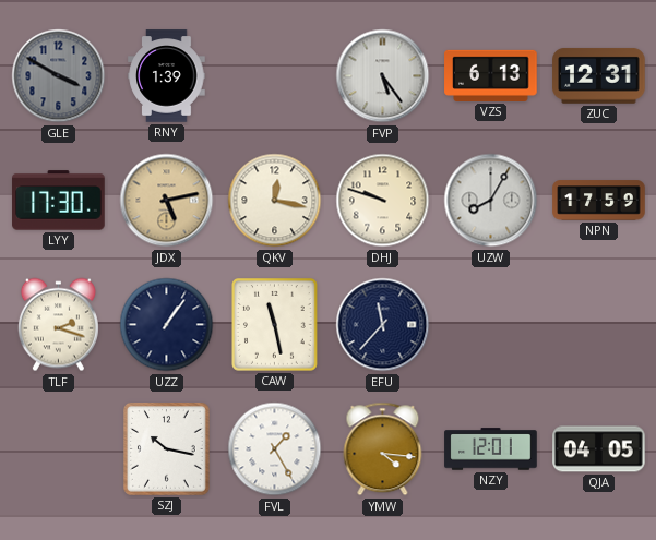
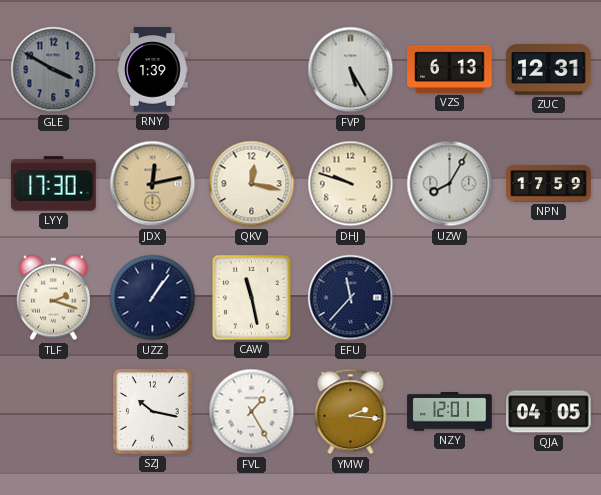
FVP: 5:24 -> 5:25 (351, 70)
JDX: 5:13 -> 12:13 (153, 184)
YMW: 4:16 -> 2:16 (351, 412)
